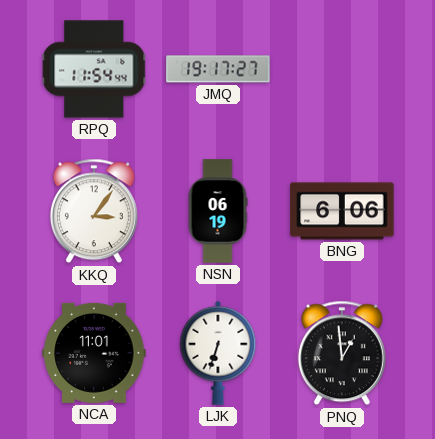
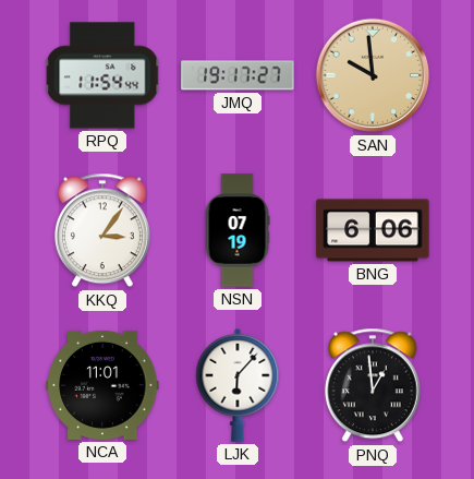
SAN: none -> 9:59 (373, 75)
NSN: 06:19 -> 07:19 (238, 230)
LJK: 6:33 -> 6:07 (238, 385)
